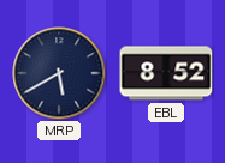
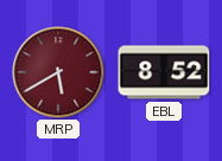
MRP dial: navy -> burgundy (58, 72)
